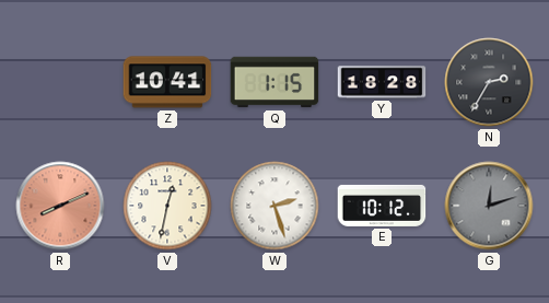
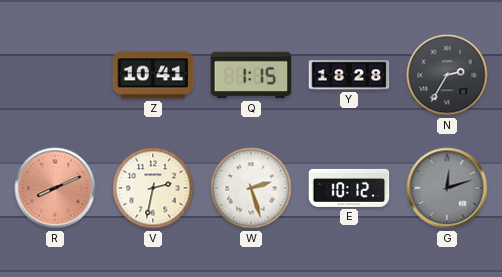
V: 12:32 -> 2:32 (153, 188)
